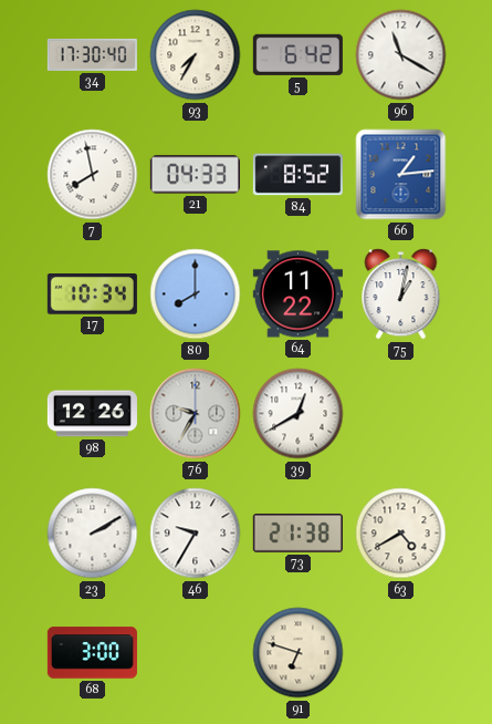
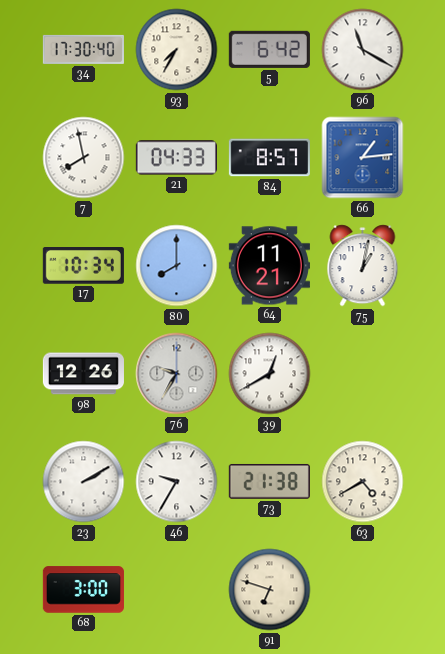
84: 8:52 -> 8:57 (269, 158)
64: 11:22 -> 11:21 (269, 266)
